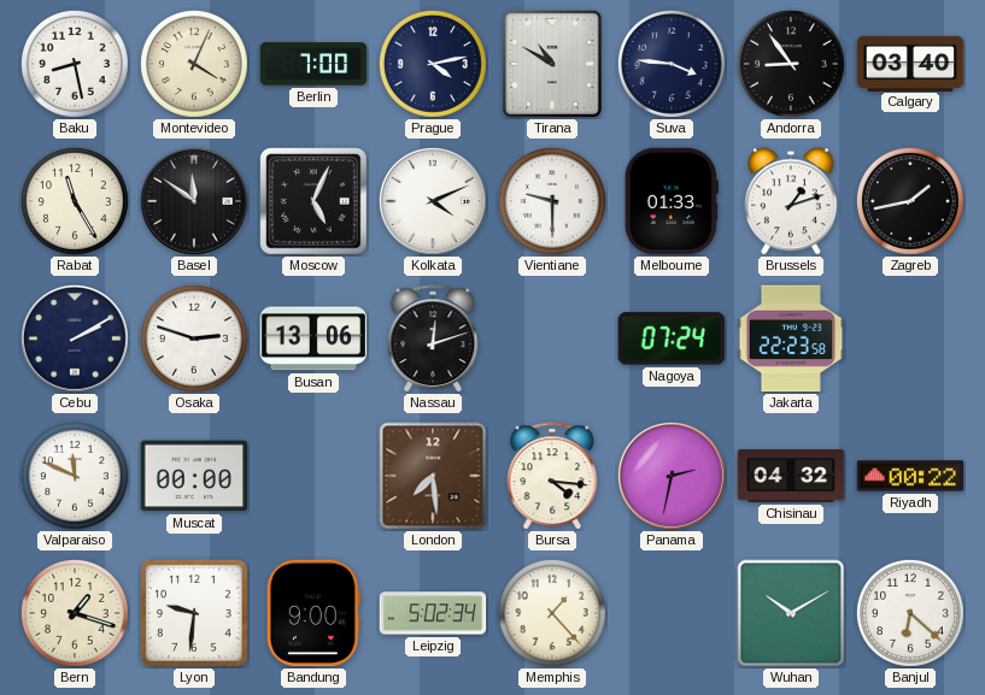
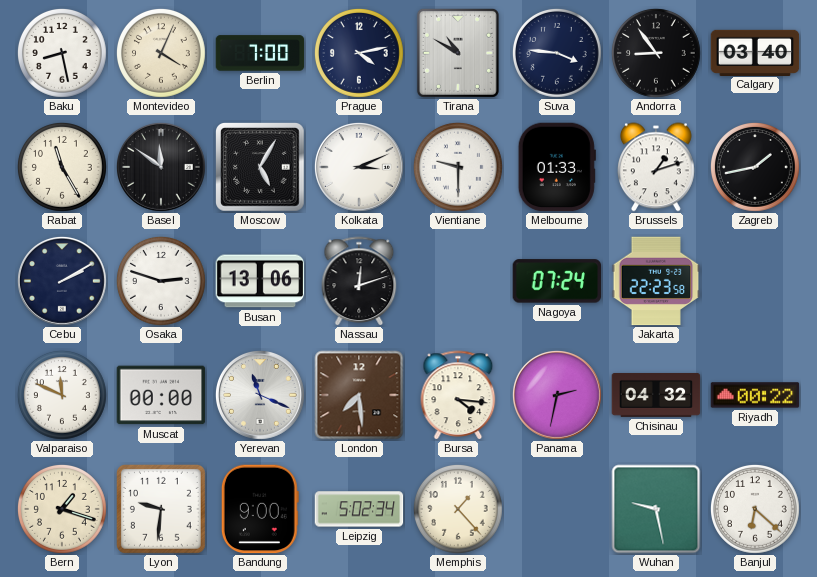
Moscow: 5:04 -> 5:05 (261, 168)
Kolkata: 4:11 -> 3:11 (359, 167)
Yerevan: none -> 11:19 (260, 395)
Wuhan: 10:10 -> 9:28 (656, 509)
